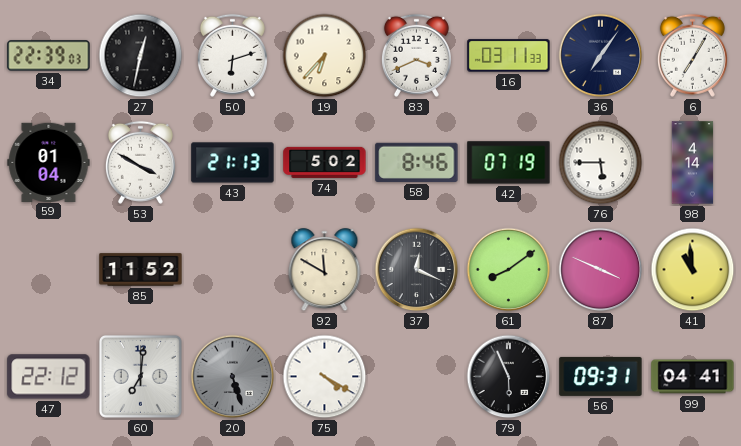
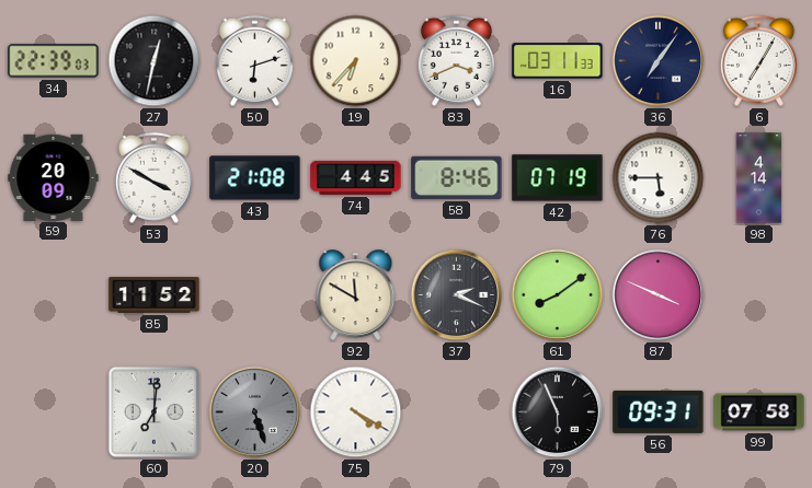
59: 01:04 -> 20:09 (54, 177)
43: 21:13 -> 21:08 (255, 178)
74: 5:02 -> 4:45 (356, 177)
37: 12:19 -> 2:19 (457, 295)
41: 10:59 -> none (693, 270)
47: 22:12 -> none (49, 377)
99: 04:41 -> 07:58 (759, 413)
